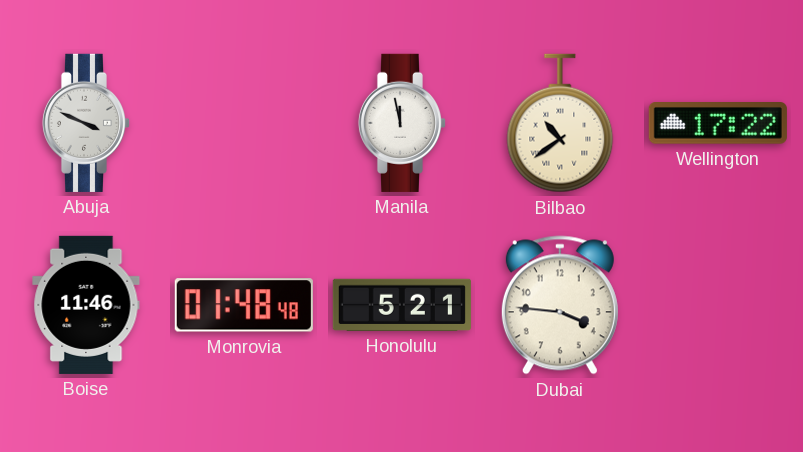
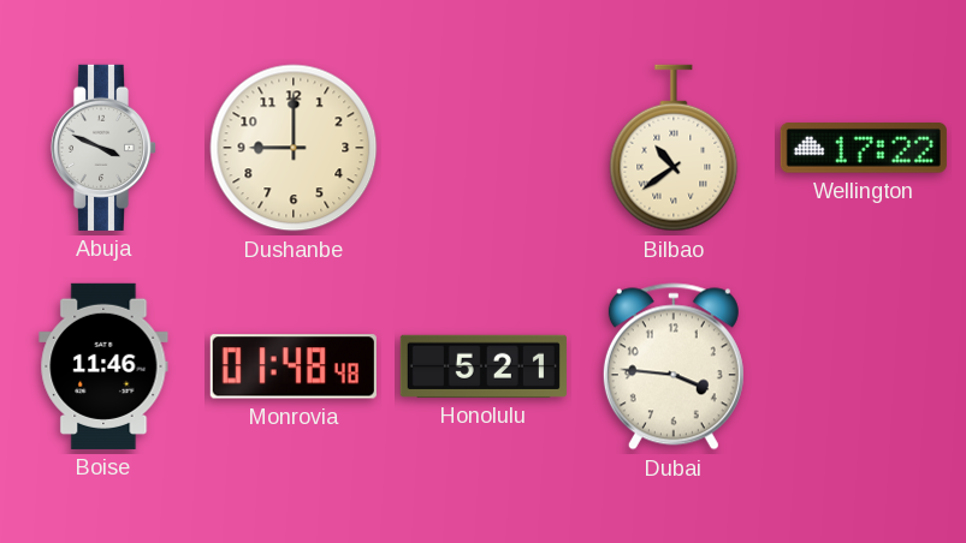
Dushanbe: none -> 9:00 (294, 148)
Manila: 11:58 -> none (402, 123)
